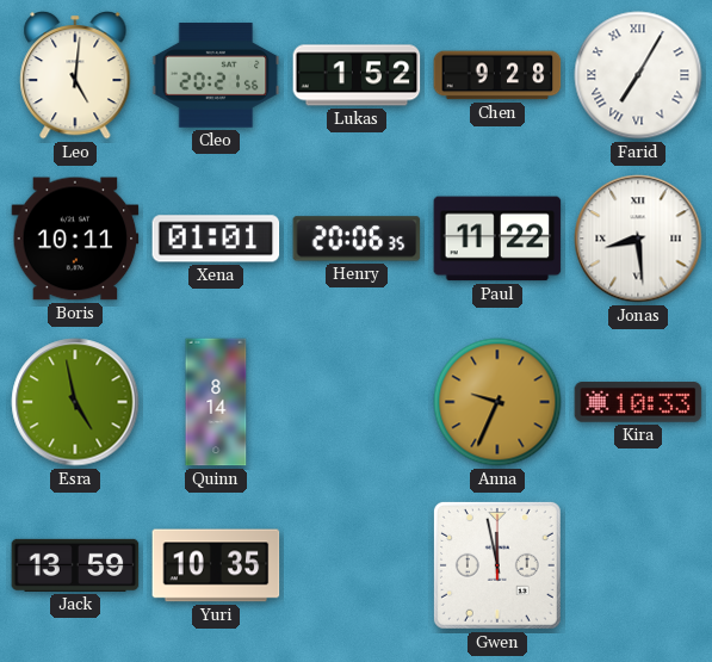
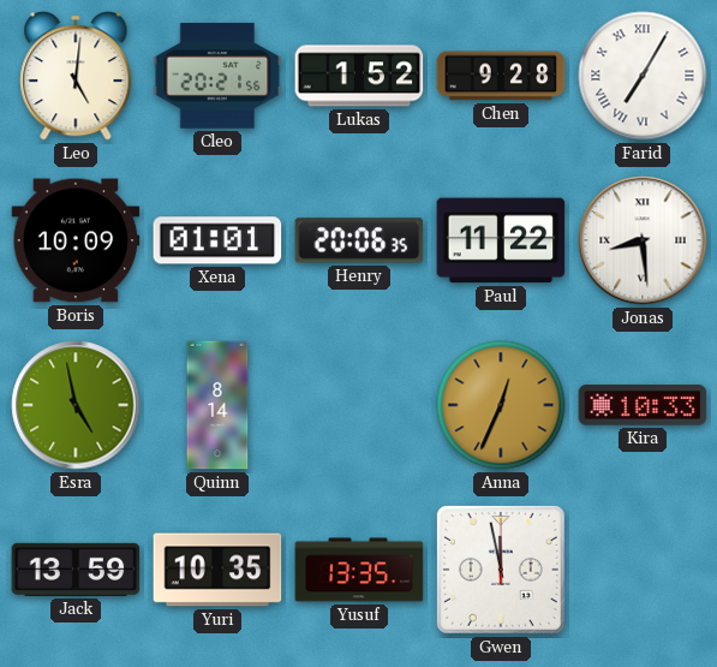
Boris: 10:11 -> 10:09 (76, 240)
Anna: 9:34 -> 12:34 (501, 405)
Yusuf: none -> 13:35 (359, 570)
